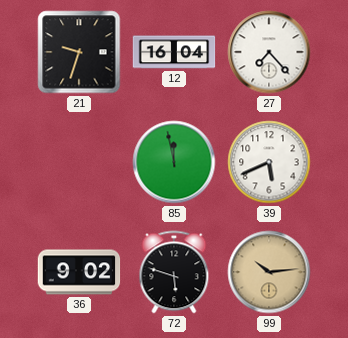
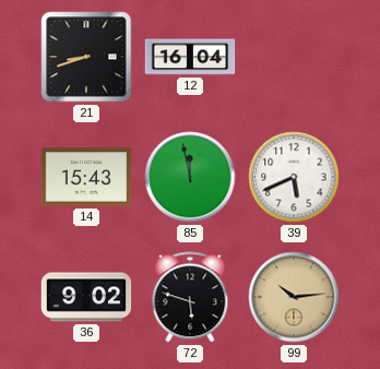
21: 9:33 -> 8:42 (86, 57)
27: 7:23 -> none (269, 52)
14: none -> 15:43 (86, 177)
